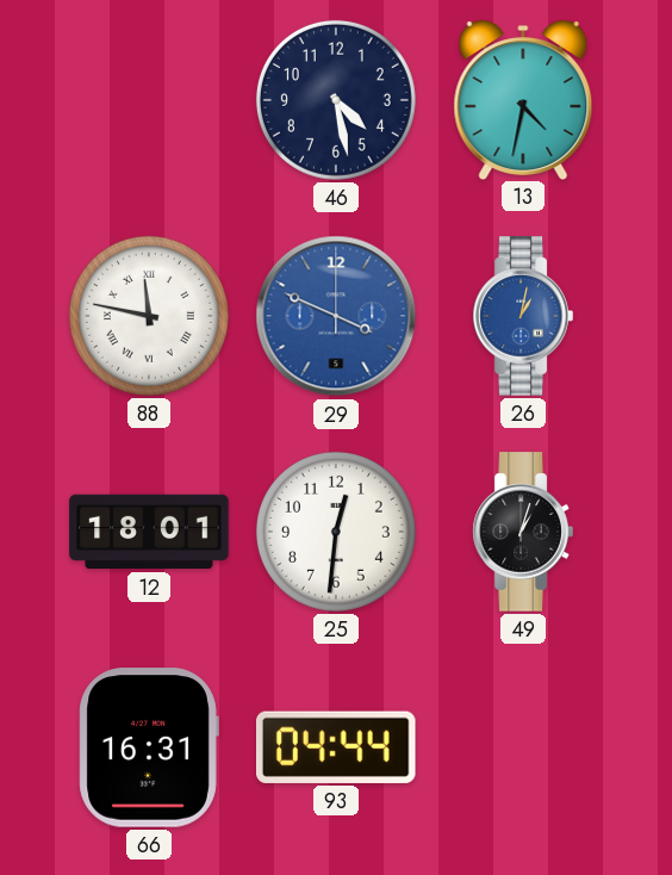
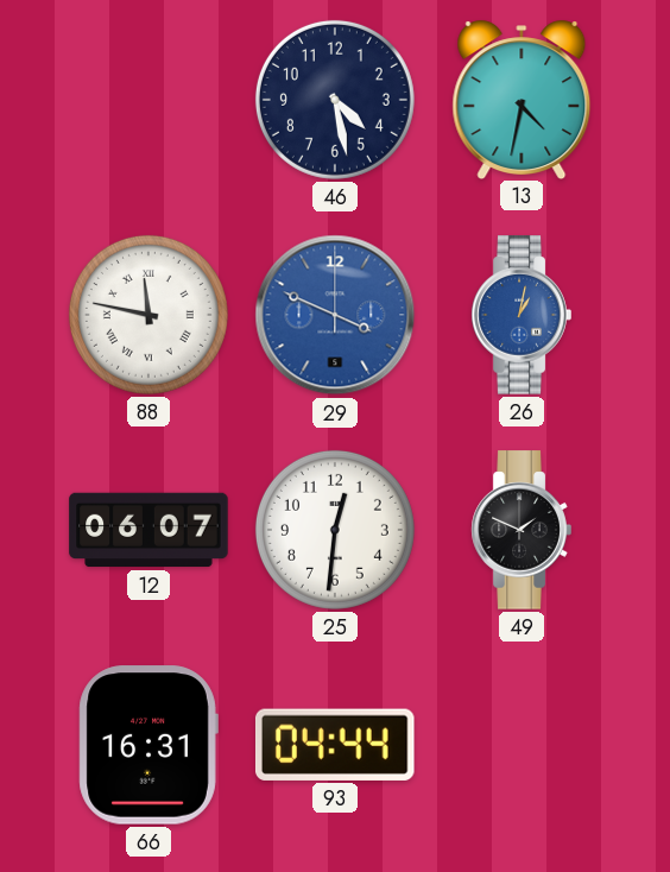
12: 18:01 -> 06:07 (148, 530)
49: 1:03 -> 1:49 (522, 530)
